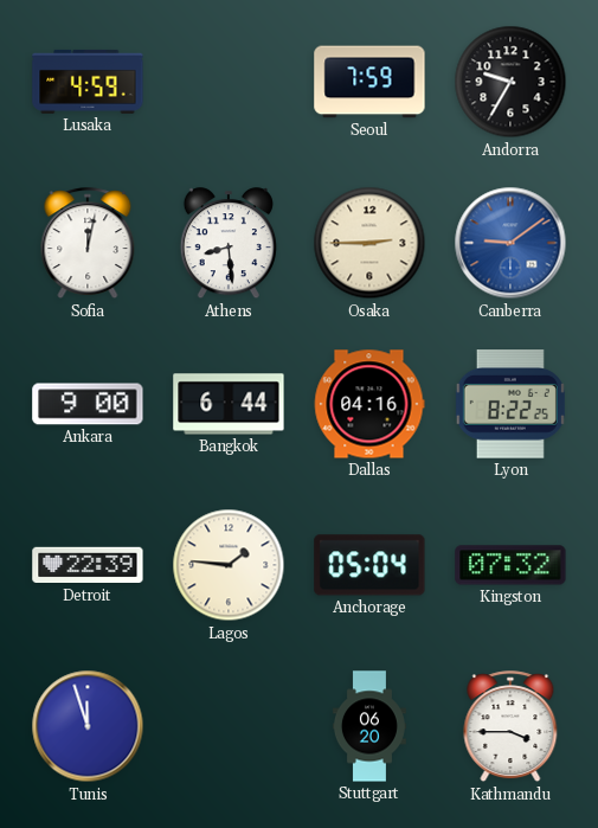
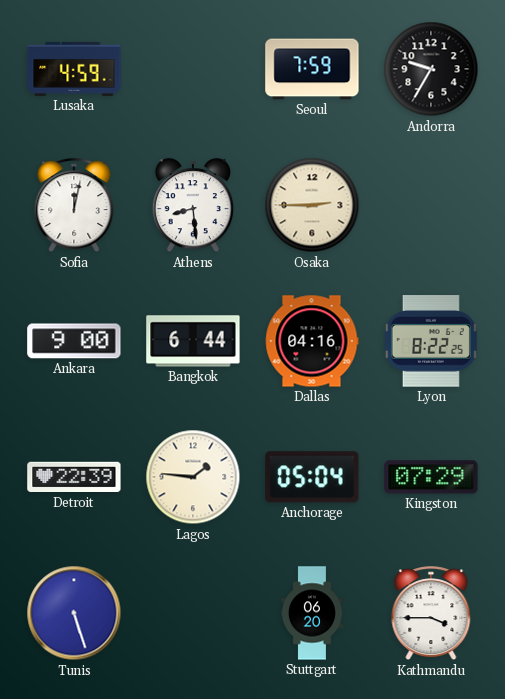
Canberra: 9:09 -> none (510, 243)
Kingston: 07:32 -> 07:29 (431, 477)
Tunis: 11:57 -> 5:27 (74, 613)
